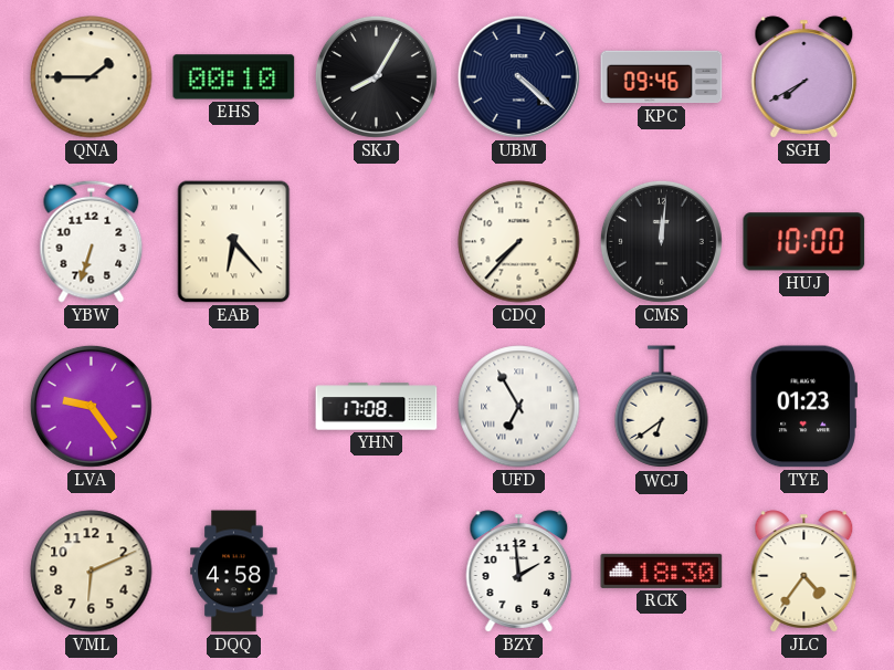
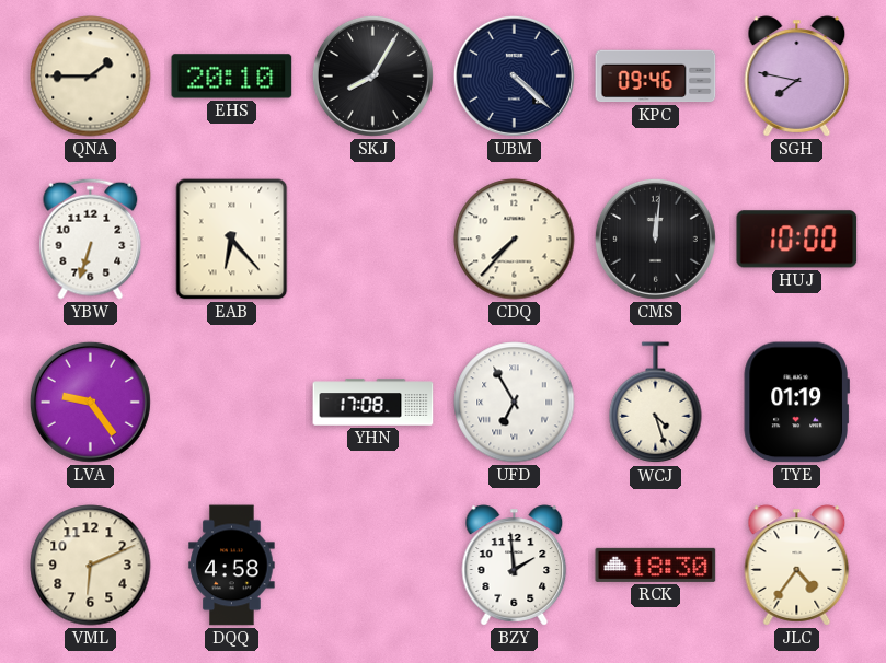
EHS: 00:10 -> 20:10 (232, 77)
SGH: 7:40 -> 7:47 (797, 77)
WCJ: 6:39 -> 4:27 (656, 403)
TYE: 01:23 -> 01:19 (796, 403)
